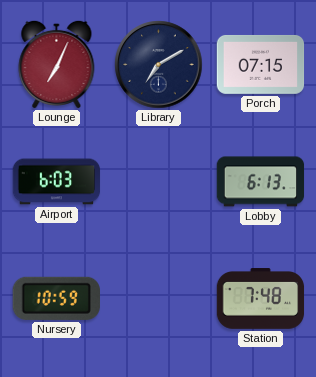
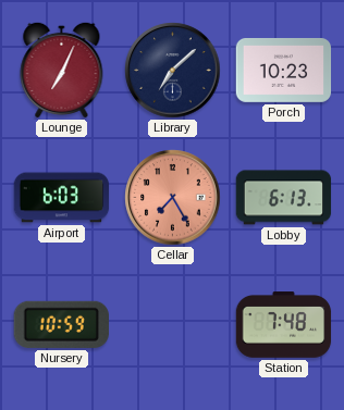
Library: 7:10 -> 7:08 (173, 71)
Porch: 07:15 -> 10:23 (284, 70)
Cellar: none -> 7:25 (173, 198)
